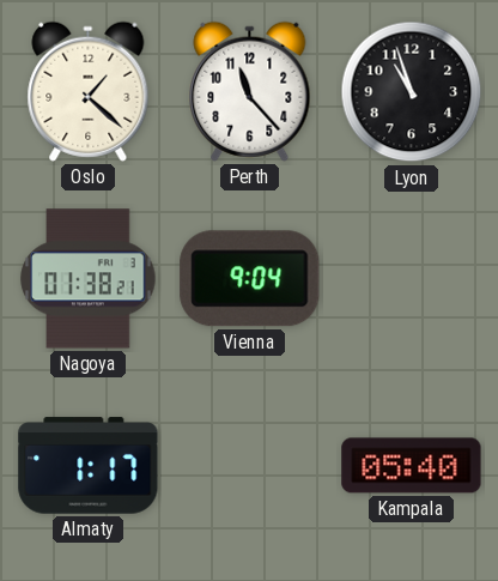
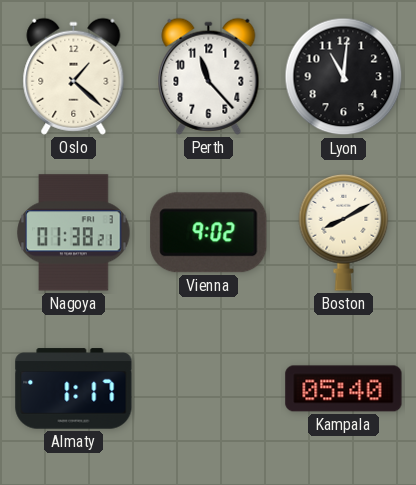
Lyon: 10:57 -> 11:01 (344, 77)
Vienna: 9:04 -> 9:02 (209, 233)
Boston: none -> 8:10 (344, 232)
